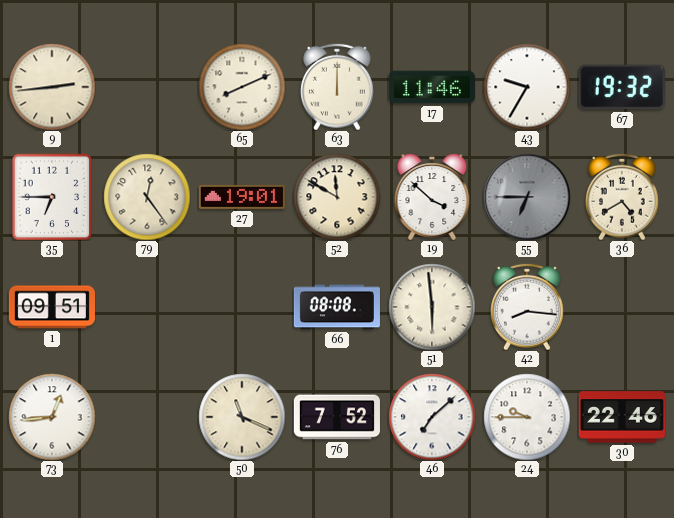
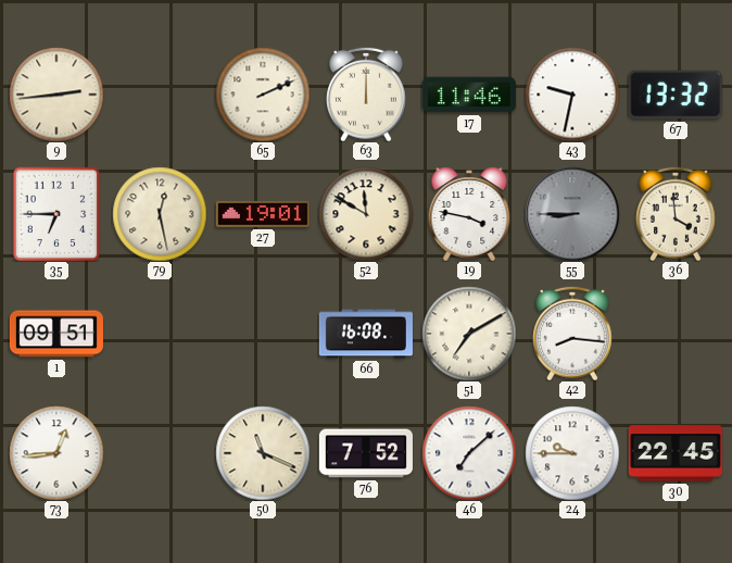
65: 8:11 -> 2:11 (263, 95)
43: 9:35 -> 9:32 (572, 95)
67: 19:32 -> 13:32 (676, 95)
79: 12:24 -> 12:28 (160, 214)
19: 3:52 -> 3:47 (469, 214)
55: 6:45 -> 8:45 (572, 214)
36: 4:40 -> 3:59 (677, 214)
66: 08:08 -> 16:08 (366, 334)
51: 5:59 -> 7:10 (469, 334)
30: 22:46 -> 22:45 (676, 453)
